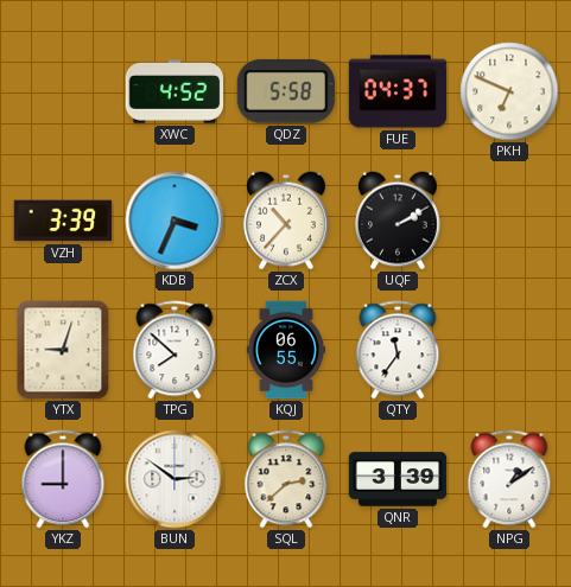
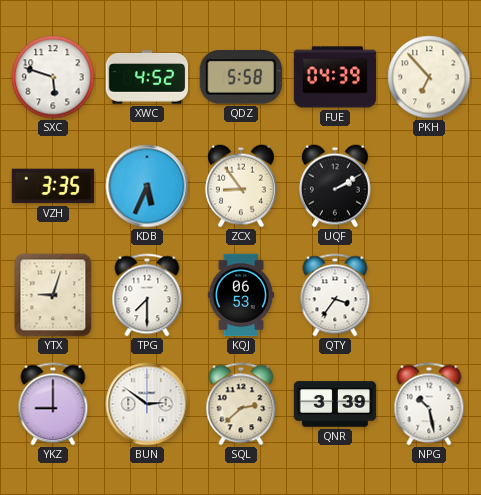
SXC: none -> 5:48 (53, 77)
FUE: 04:37 -> 04:39 (335, 77)
PKH: 6:49 -> 6:53 (429, 77)
VZH: 3:39 -> 3:35 (53, 186)
KDB: 3:34 -> 5:34 (147, 186)
ZCX: 10:37 -> 8:54 (241, 186)
TPG: 7:52 -> 7:30 (147, 295)
KQJ: 06:55 -> 06:53 (241, 295)
QTY: 11:36 -> 3:36 (335, 295)
NPG: 1:09 -> 10:28 (429, 404)
